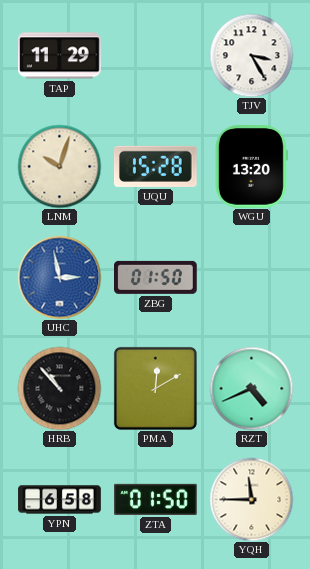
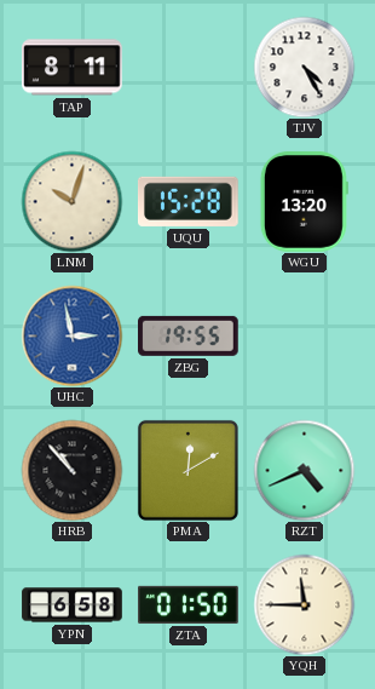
TAP: 11:29 -> 8:11 (73, 68)
TJV: 3:25 -> 4:25 (304, 67)
ZBG: 01:50 -> 19:55 (189, 335)
